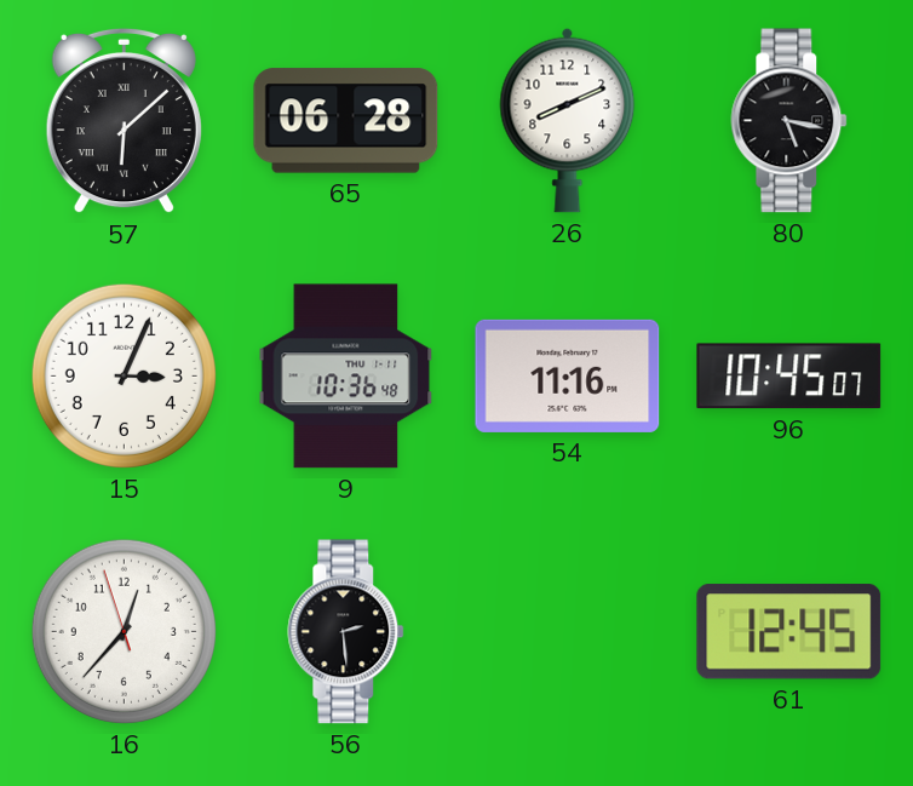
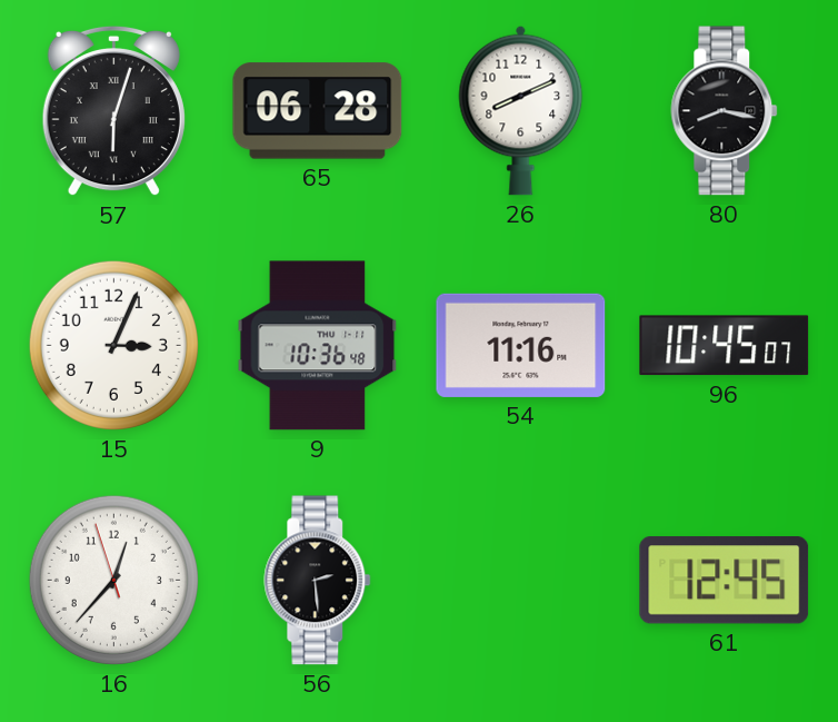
57: 6:08 -> 6:03 (113, 111)
80: 5:17 -> 8:17 (725, 111)
